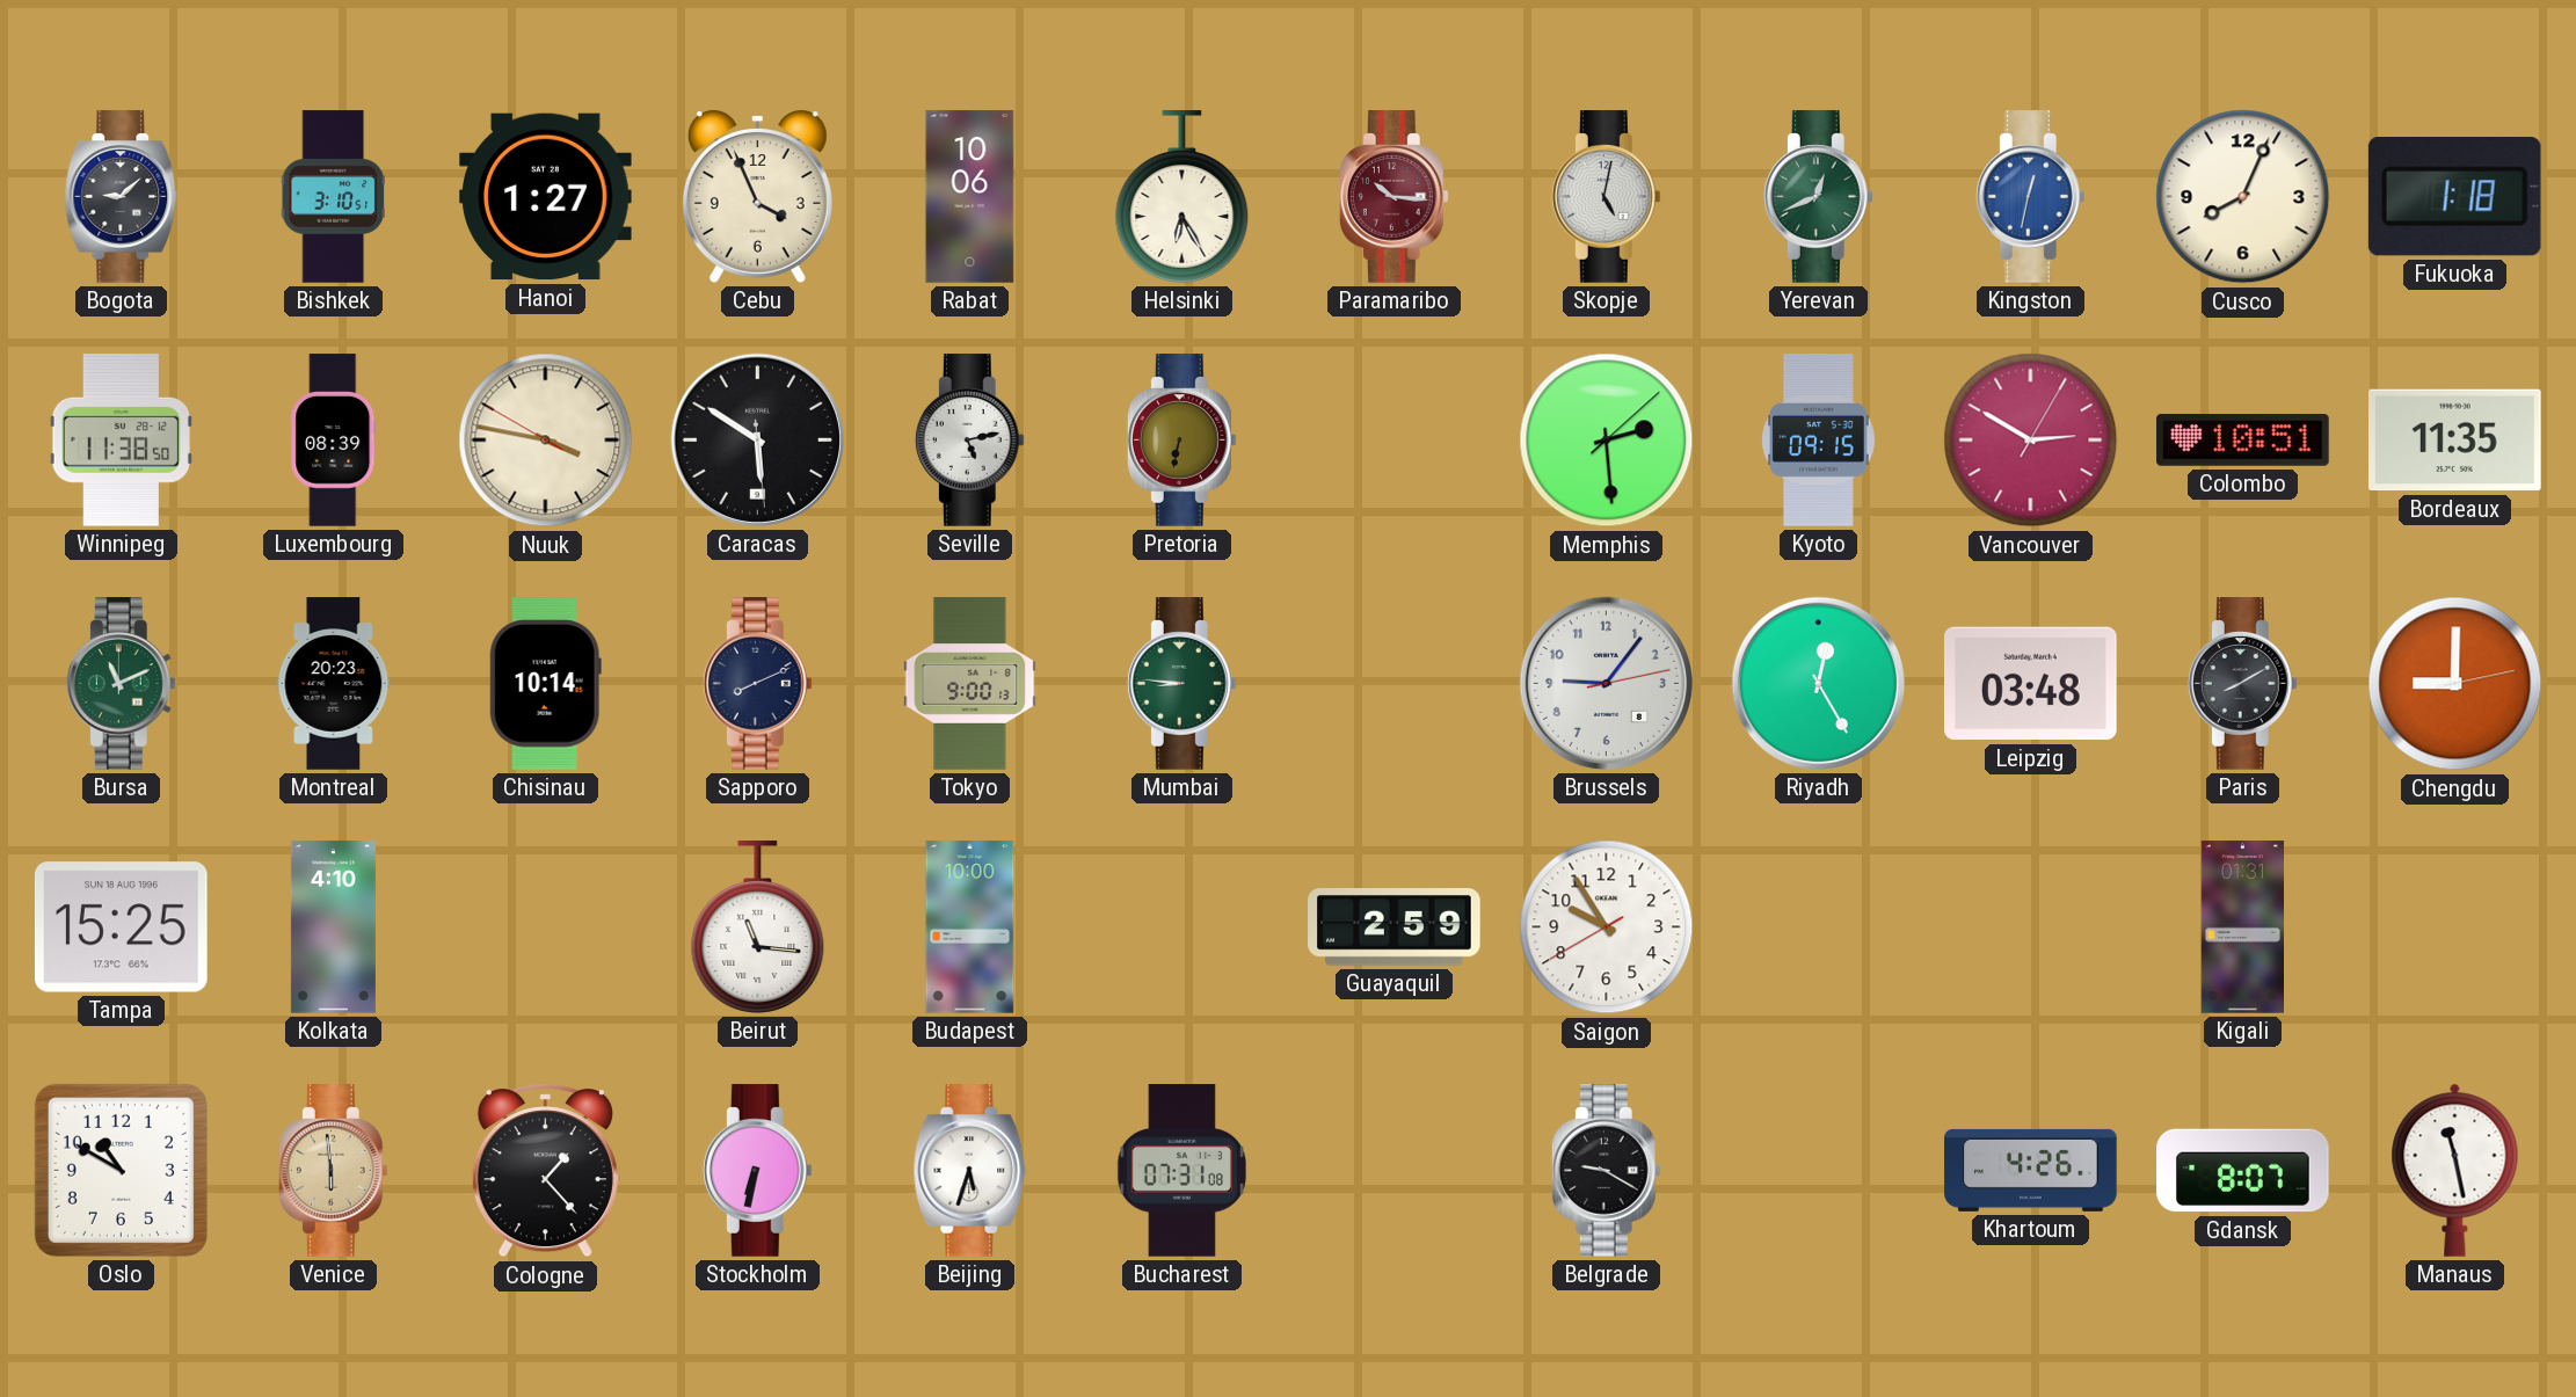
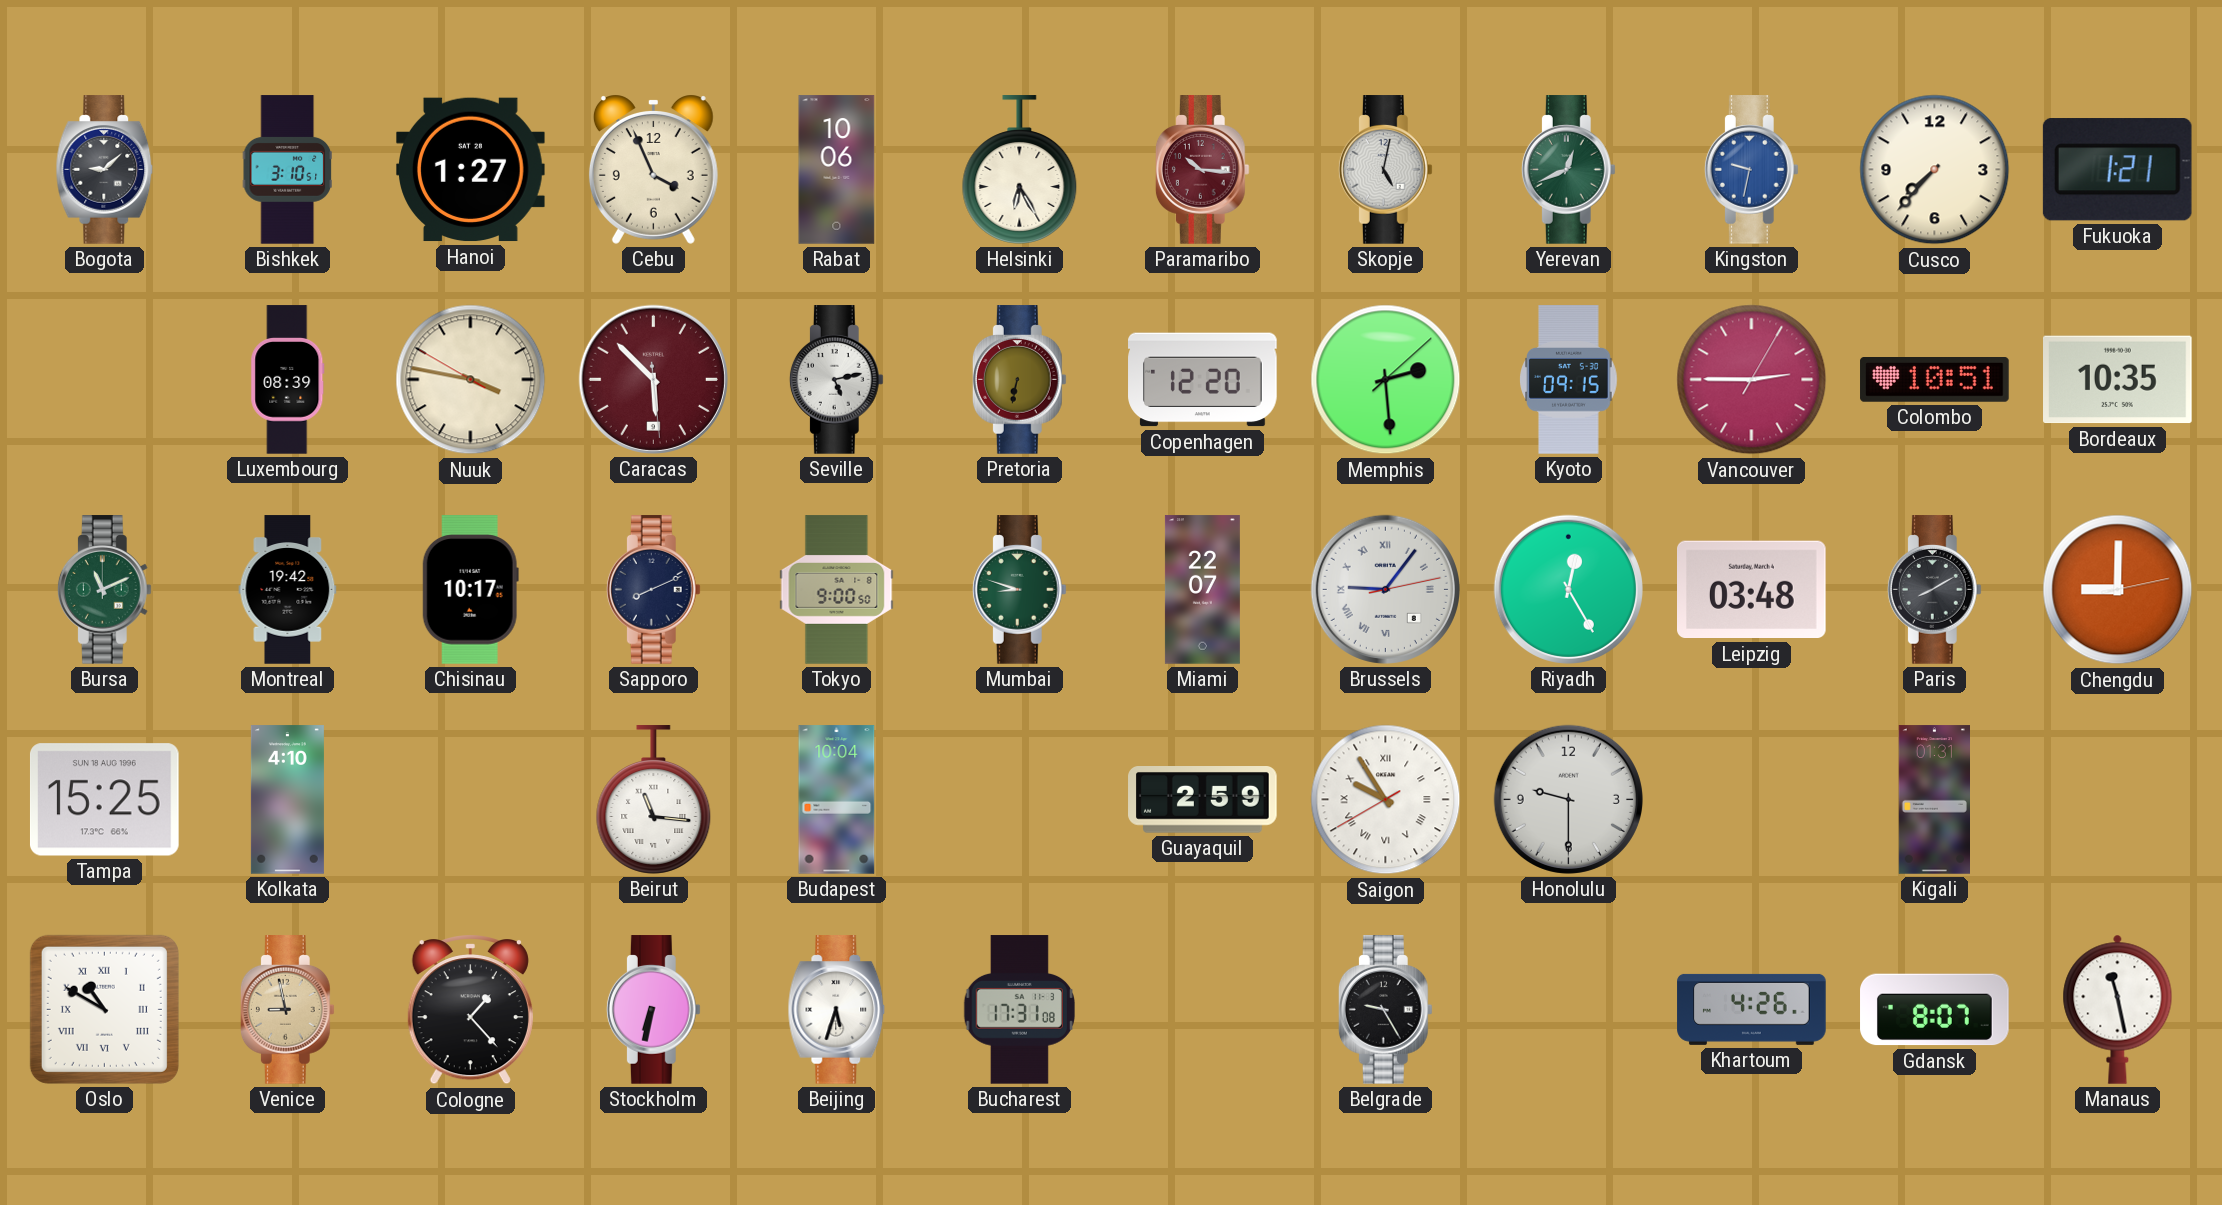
Kingston: 12:32 -> 9:32 (1751, 170)
Cusco: 8:04 -> 7:37 (1935, 170)
Fukuoka: 1:18 -> 1:21 (2117, 170)
Winnipeg: 11:38 -> none (121, 441)
Caracas: 5:50 -> 5:52 (653, 379)
Caracas dial: black -> burgundy (653, 379)
Copenhagen: none -> 12:20 (1203, 380)
Vancouver: 2:50 -> 2:45 (1752, 380)
Bordeaux: 11:35 -> 10:35 (2118, 380)
Montreal: 20:23 -> 19:42 (288, 590)
Chisinau: 10:14 -> 10:17 (470, 590)
Tokyo: 9:00:13 -> 9:00:50 (837, 590)
Mumbai: 8:46 -> 8:48 (1019, 590)
Miami: none -> 22:07 (1202, 590)
Brussels numerals: Arabic -> Roman (1385, 589)
Budapest: 10:00 -> 10:04 (837, 800)
Saigon numerals: Arabic -> Roman (1386, 800)
Honolulu: none -> 9:30 (1568, 799)
Oslo numerals: Arabic -> Roman (104, 1009)
Venice: 5:59 -> 8:58 (287, 1010)
Bucharest: 07:31 -> 17:31 (1019, 1010)
Belgrade: 9:20 -> 9:25 (1385, 1010)
